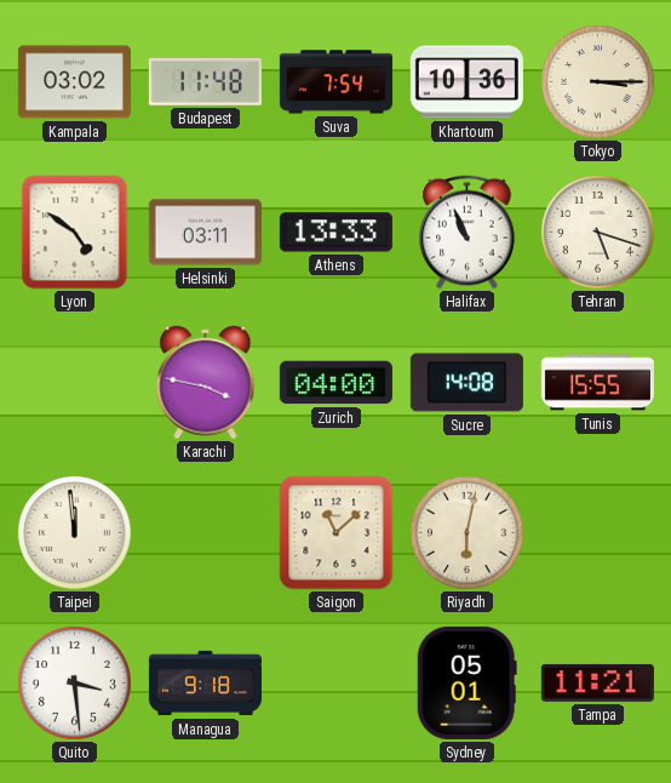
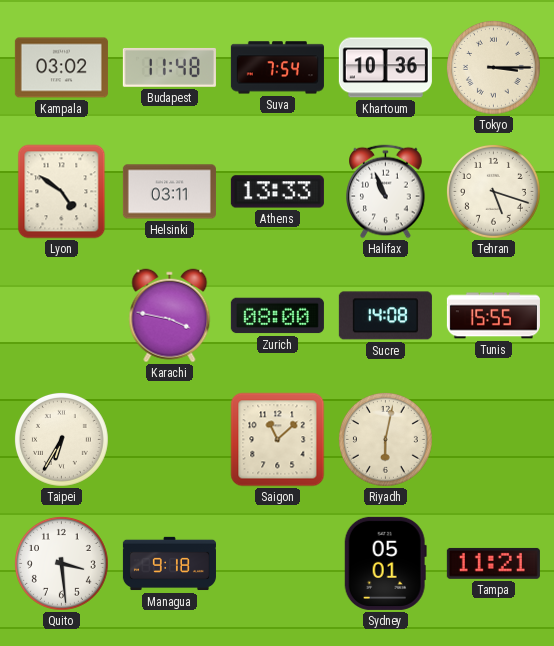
Zurich: 04:00 -> 08:00 (277, 316)
Taipei: 11:59 -> 6:35 (61, 439)
